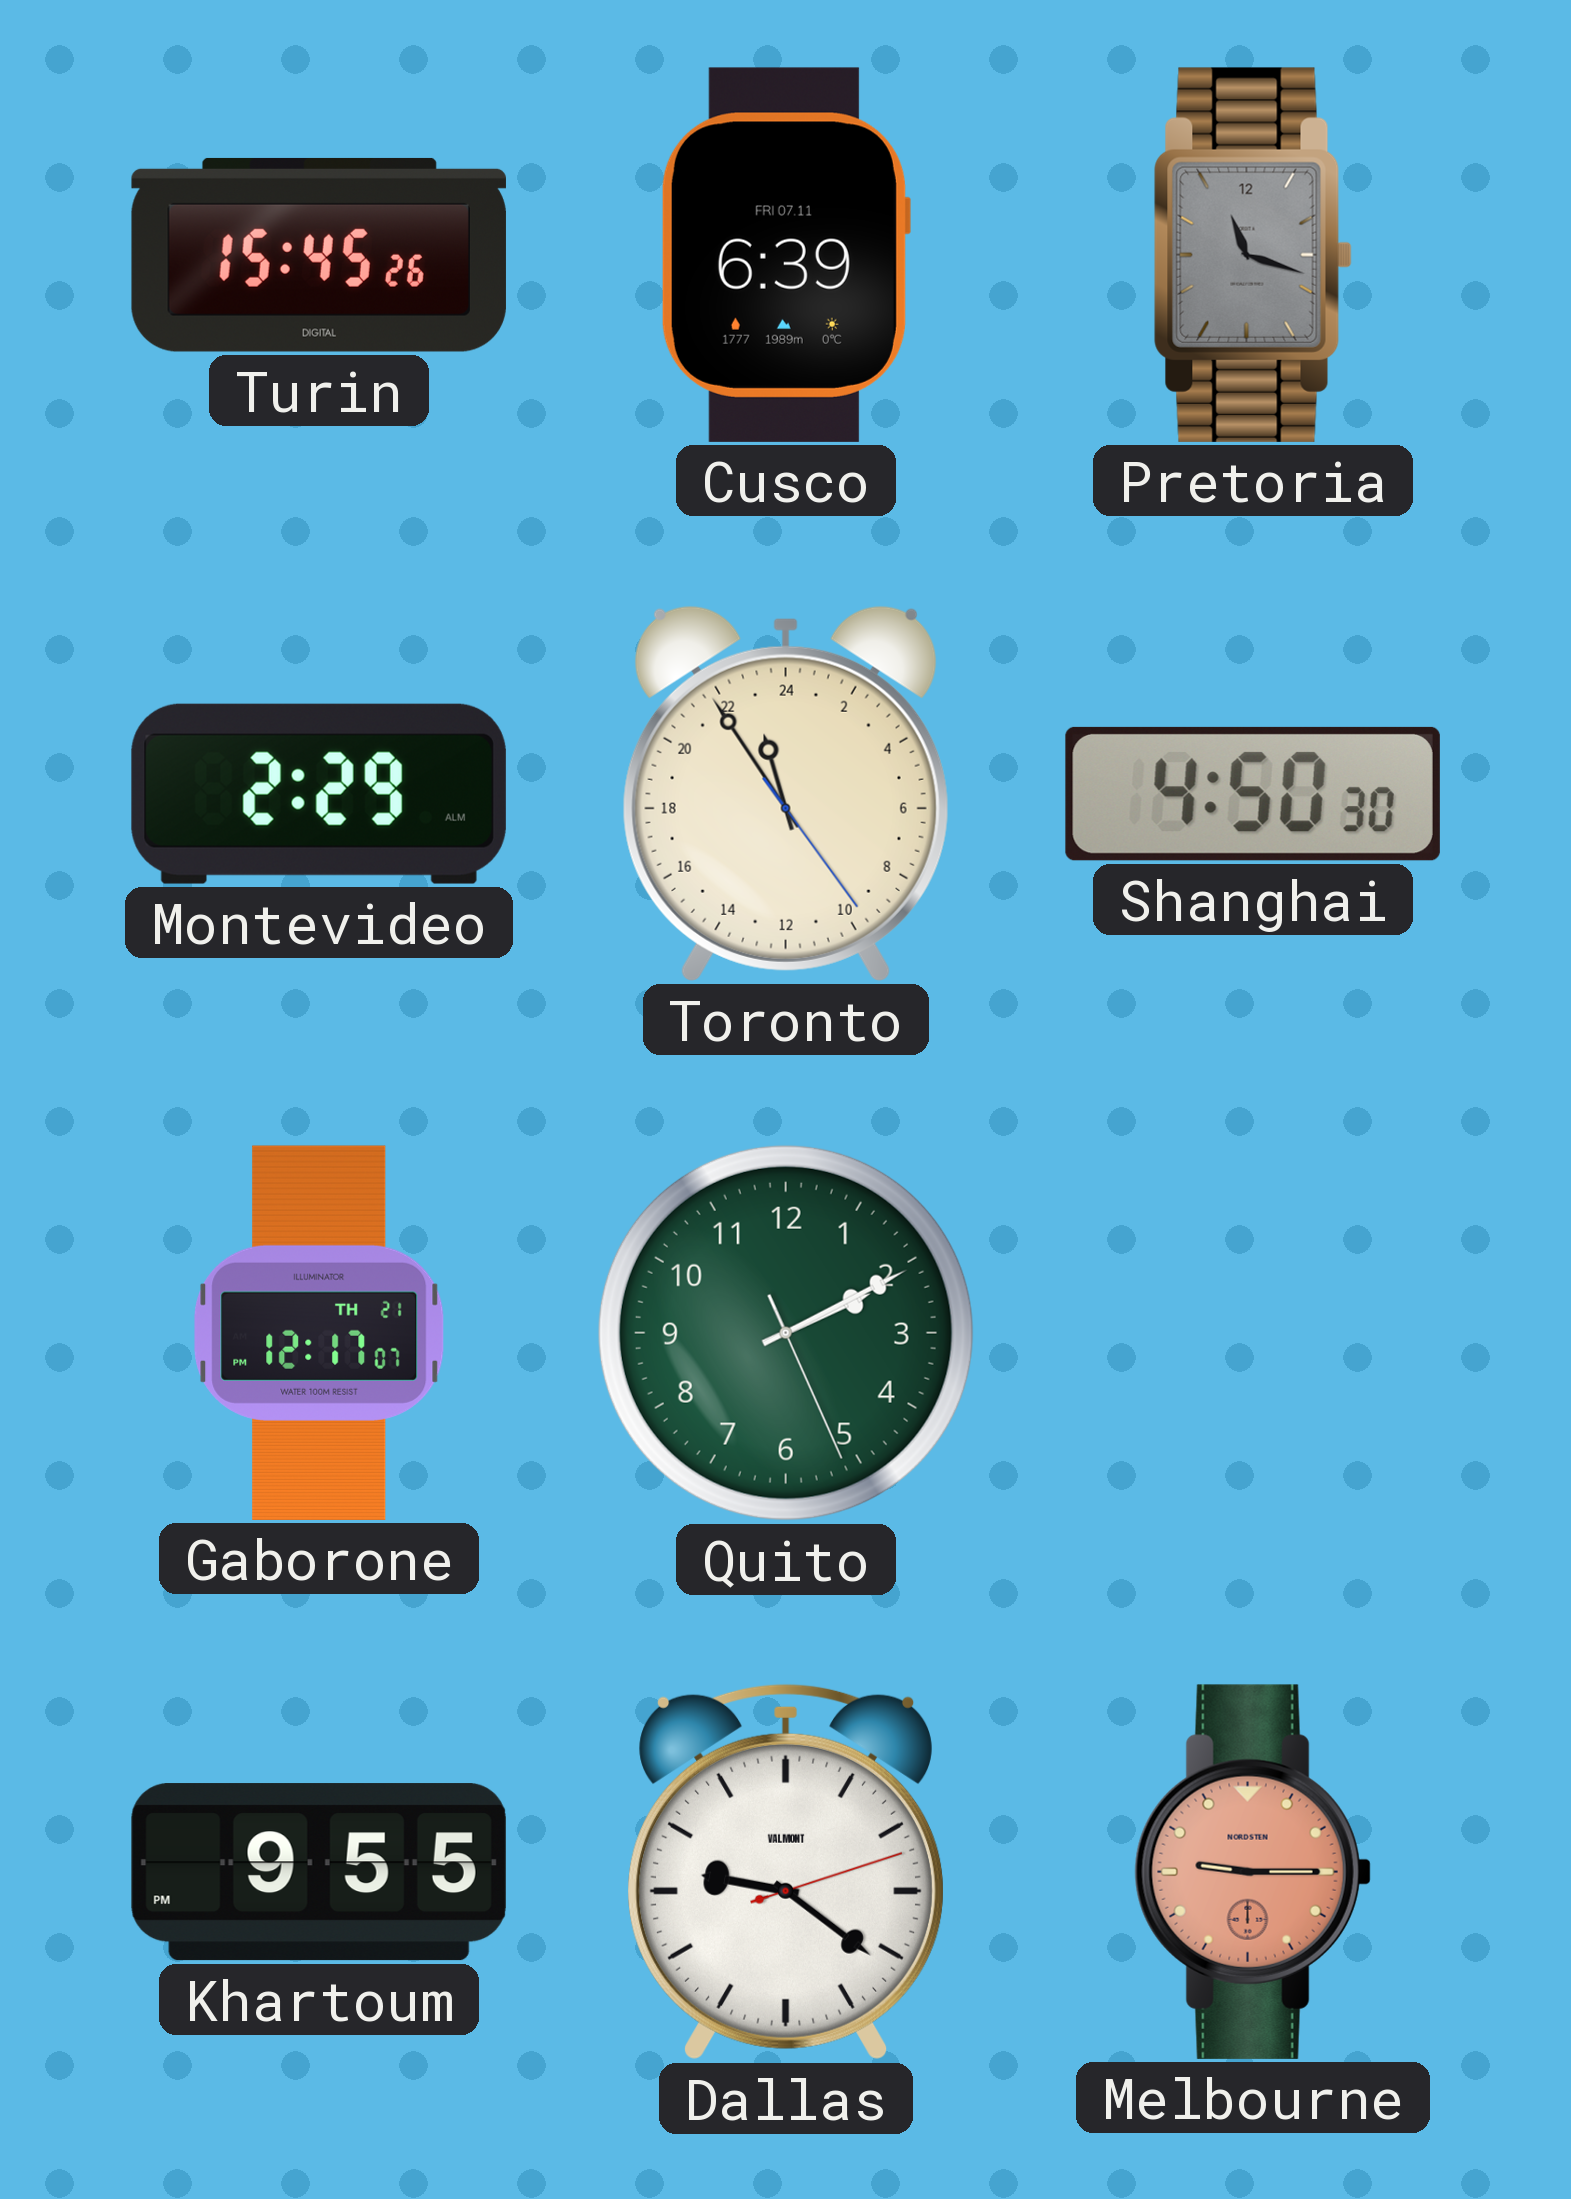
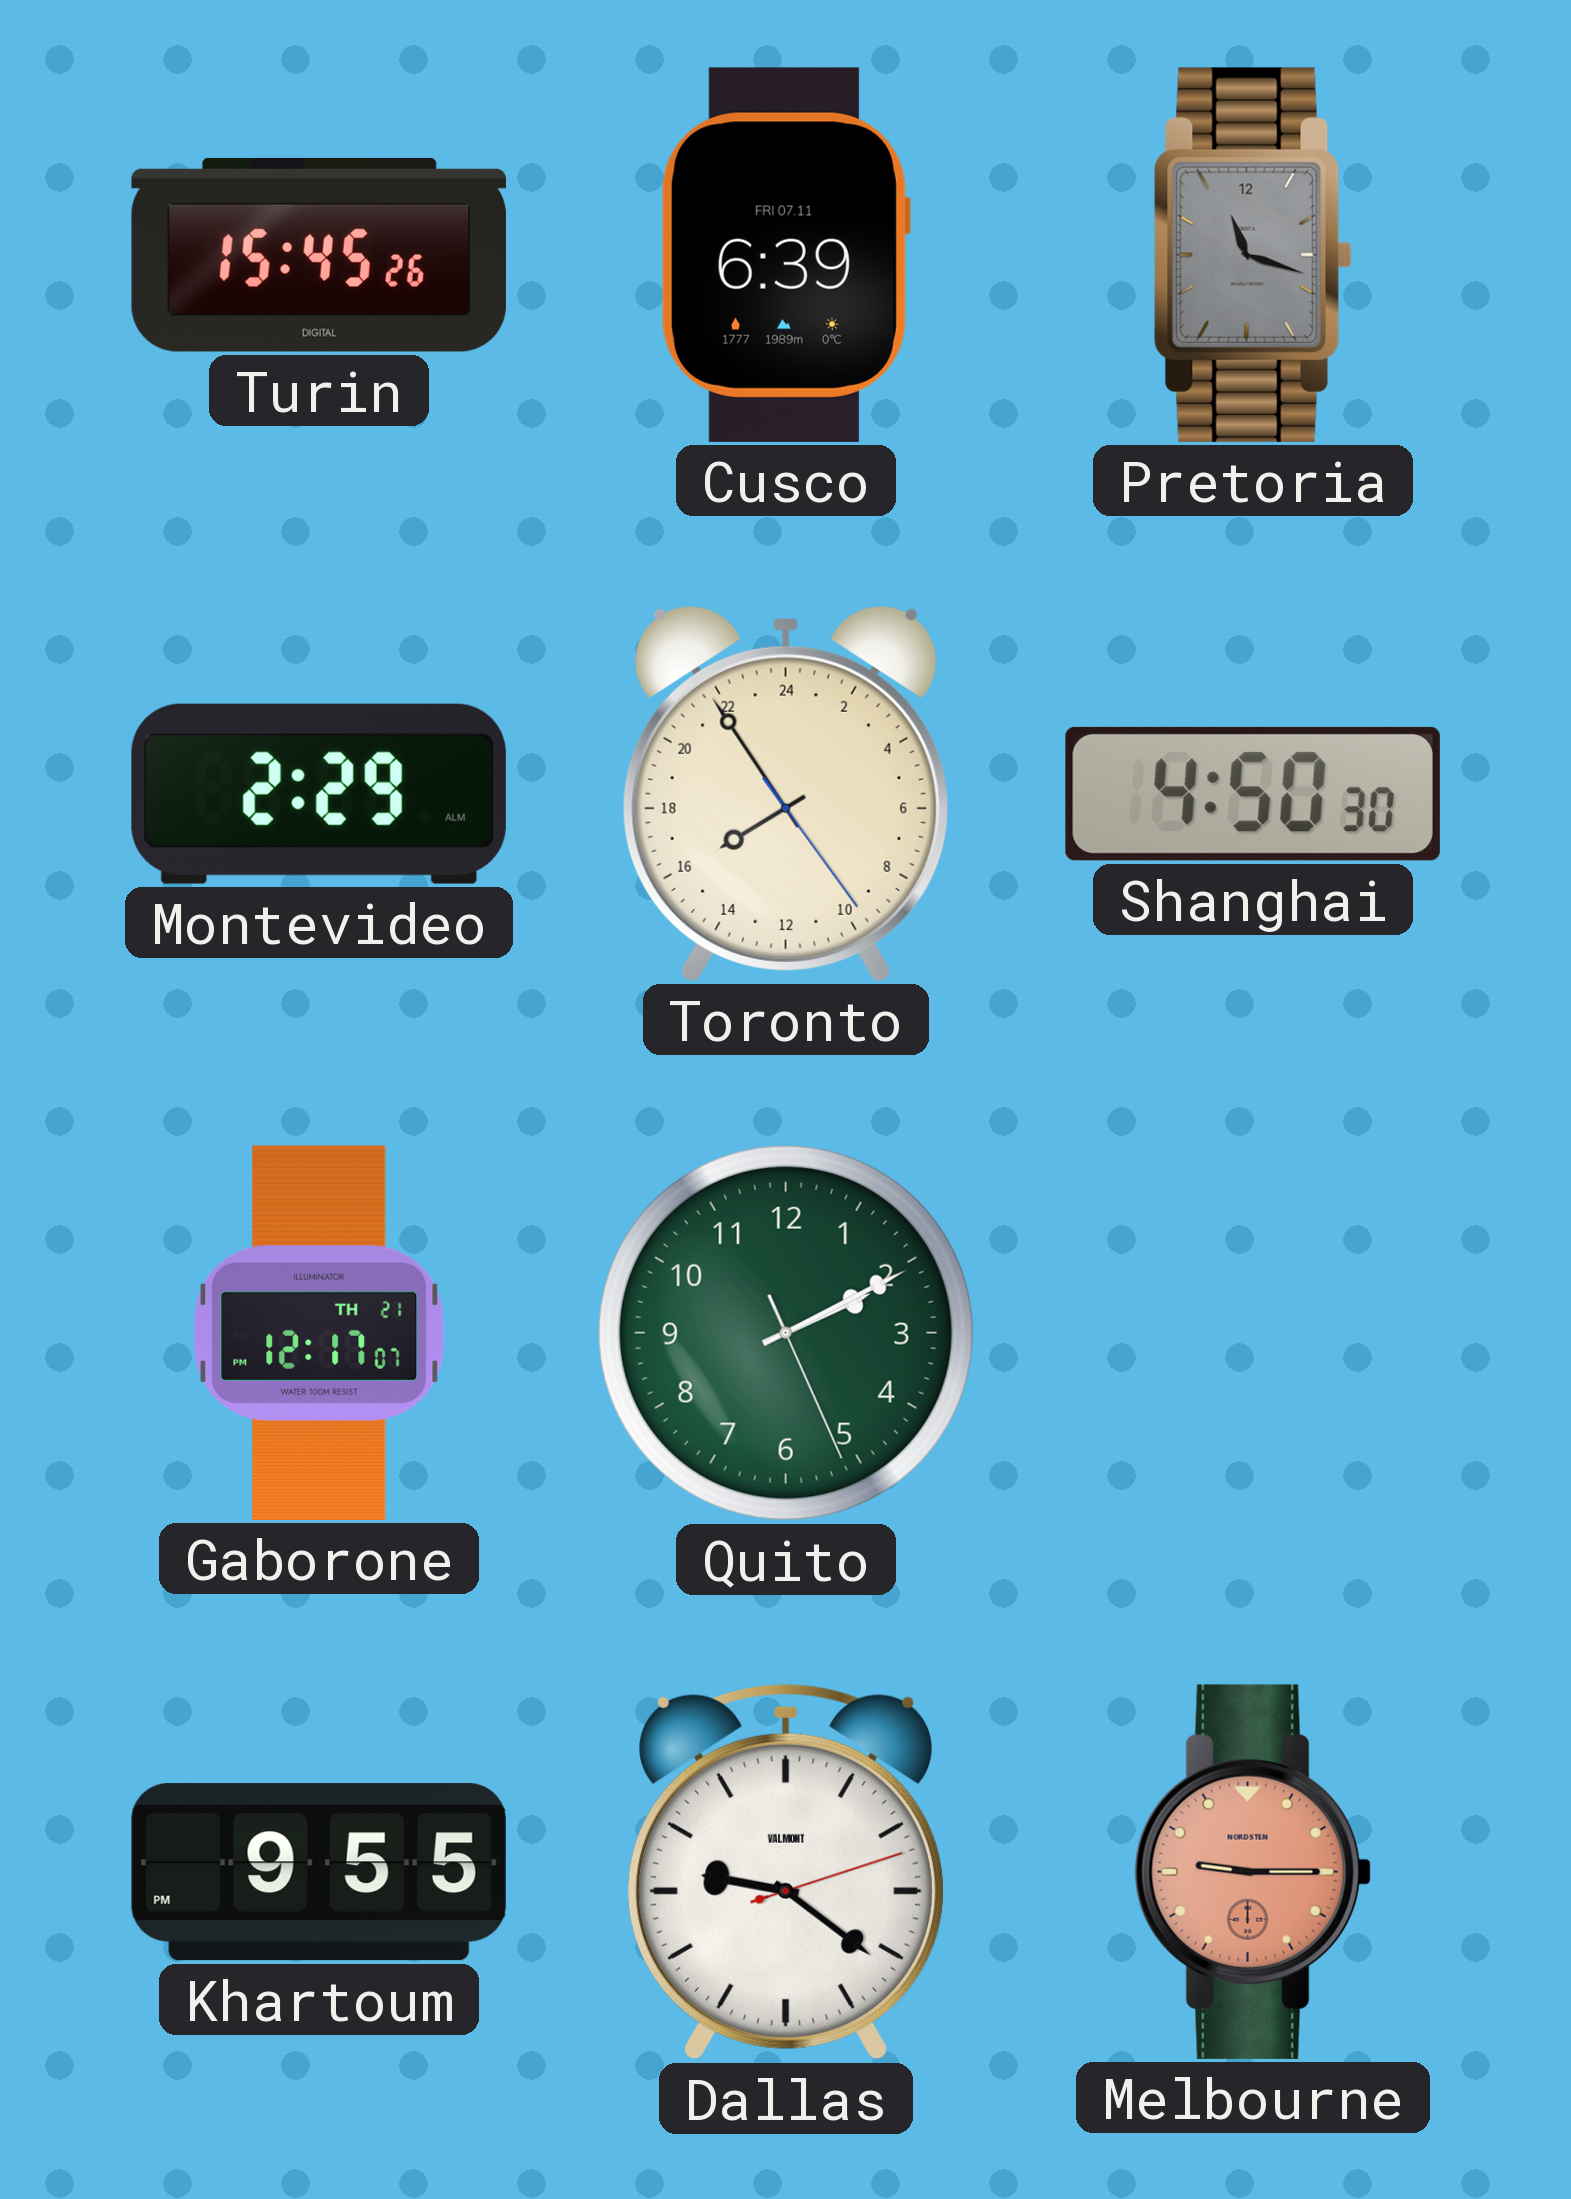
Toronto: 22:54 -> 15:54 (786, 793)
